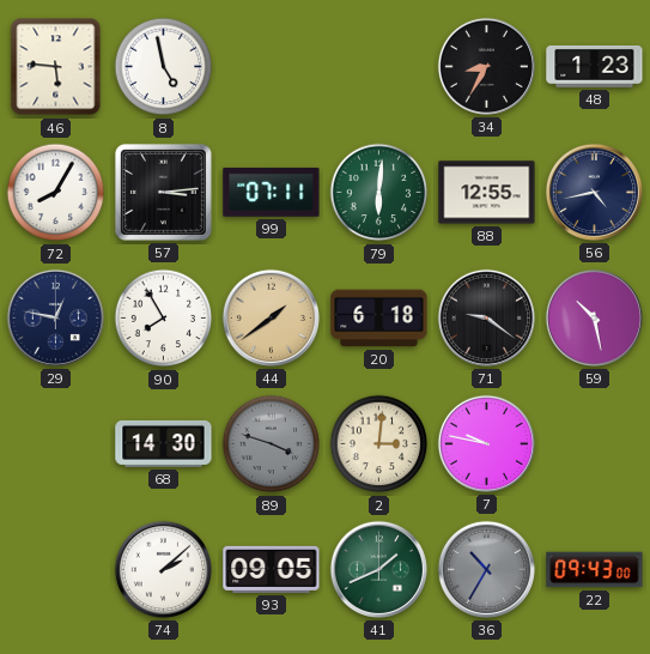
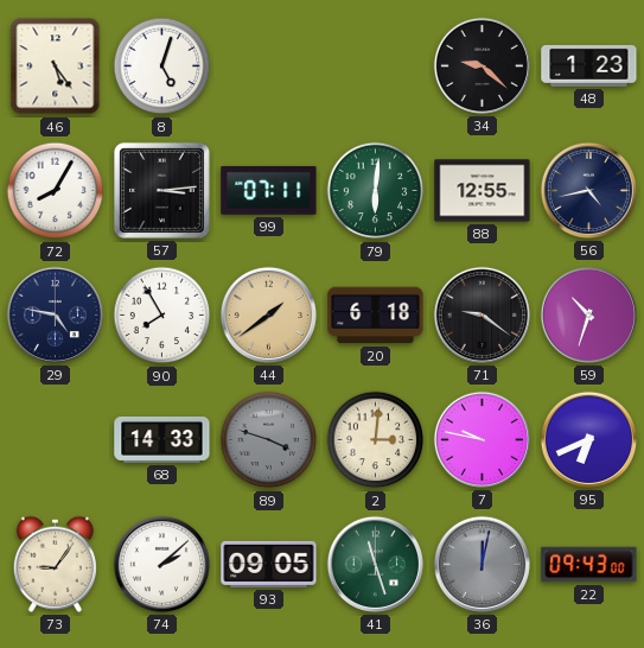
46: 5:46 -> 5:24 (56, 66)
8: 4:58 -> 5:03 (162, 66)
34: 8:35 -> 9:22 (482, 65)
29: 12:47 -> 4:47 (55, 315)
59: 10:28 -> 10:33 (588, 315)
68: 14:30 -> 14:33 (162, 439)
95: none -> 6:41 (588, 439)
73: none -> 9:06 (55, 564)
41: 1:41 -> 11:27 (375, 564)
36: 10:35 -> 12:02 (482, 564)
